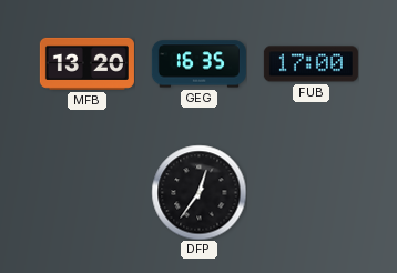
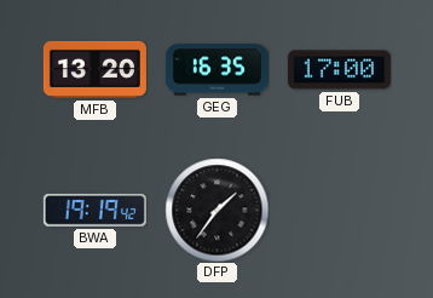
BWA: none -> 19:19 (94, 210)
DFP: 12:36 -> 1:36 (217, 210)
